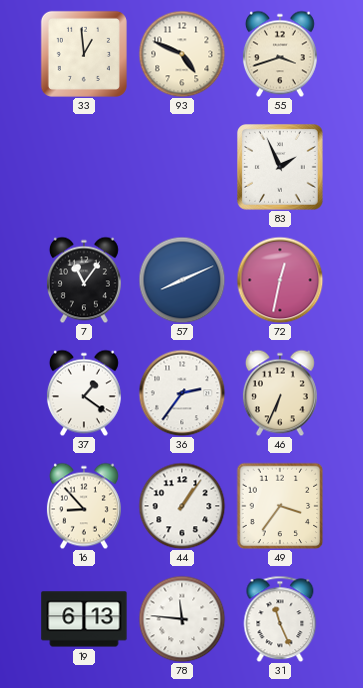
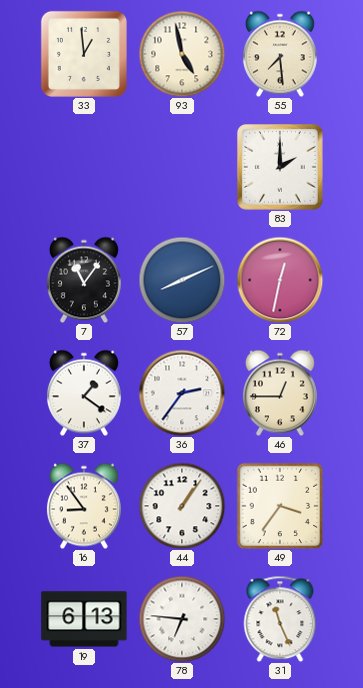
93: 4:49 -> 4:58 (182, 54)
55: 3:42 -> 7:29 (280, 54)
83: 1:56 -> 2:00 (281, 168)
46: 6:34 -> 12:45 (280, 393)
16: 8:53 -> 8:54 (84, 506)
78: 11:46 -> 6:46 (182, 619)
